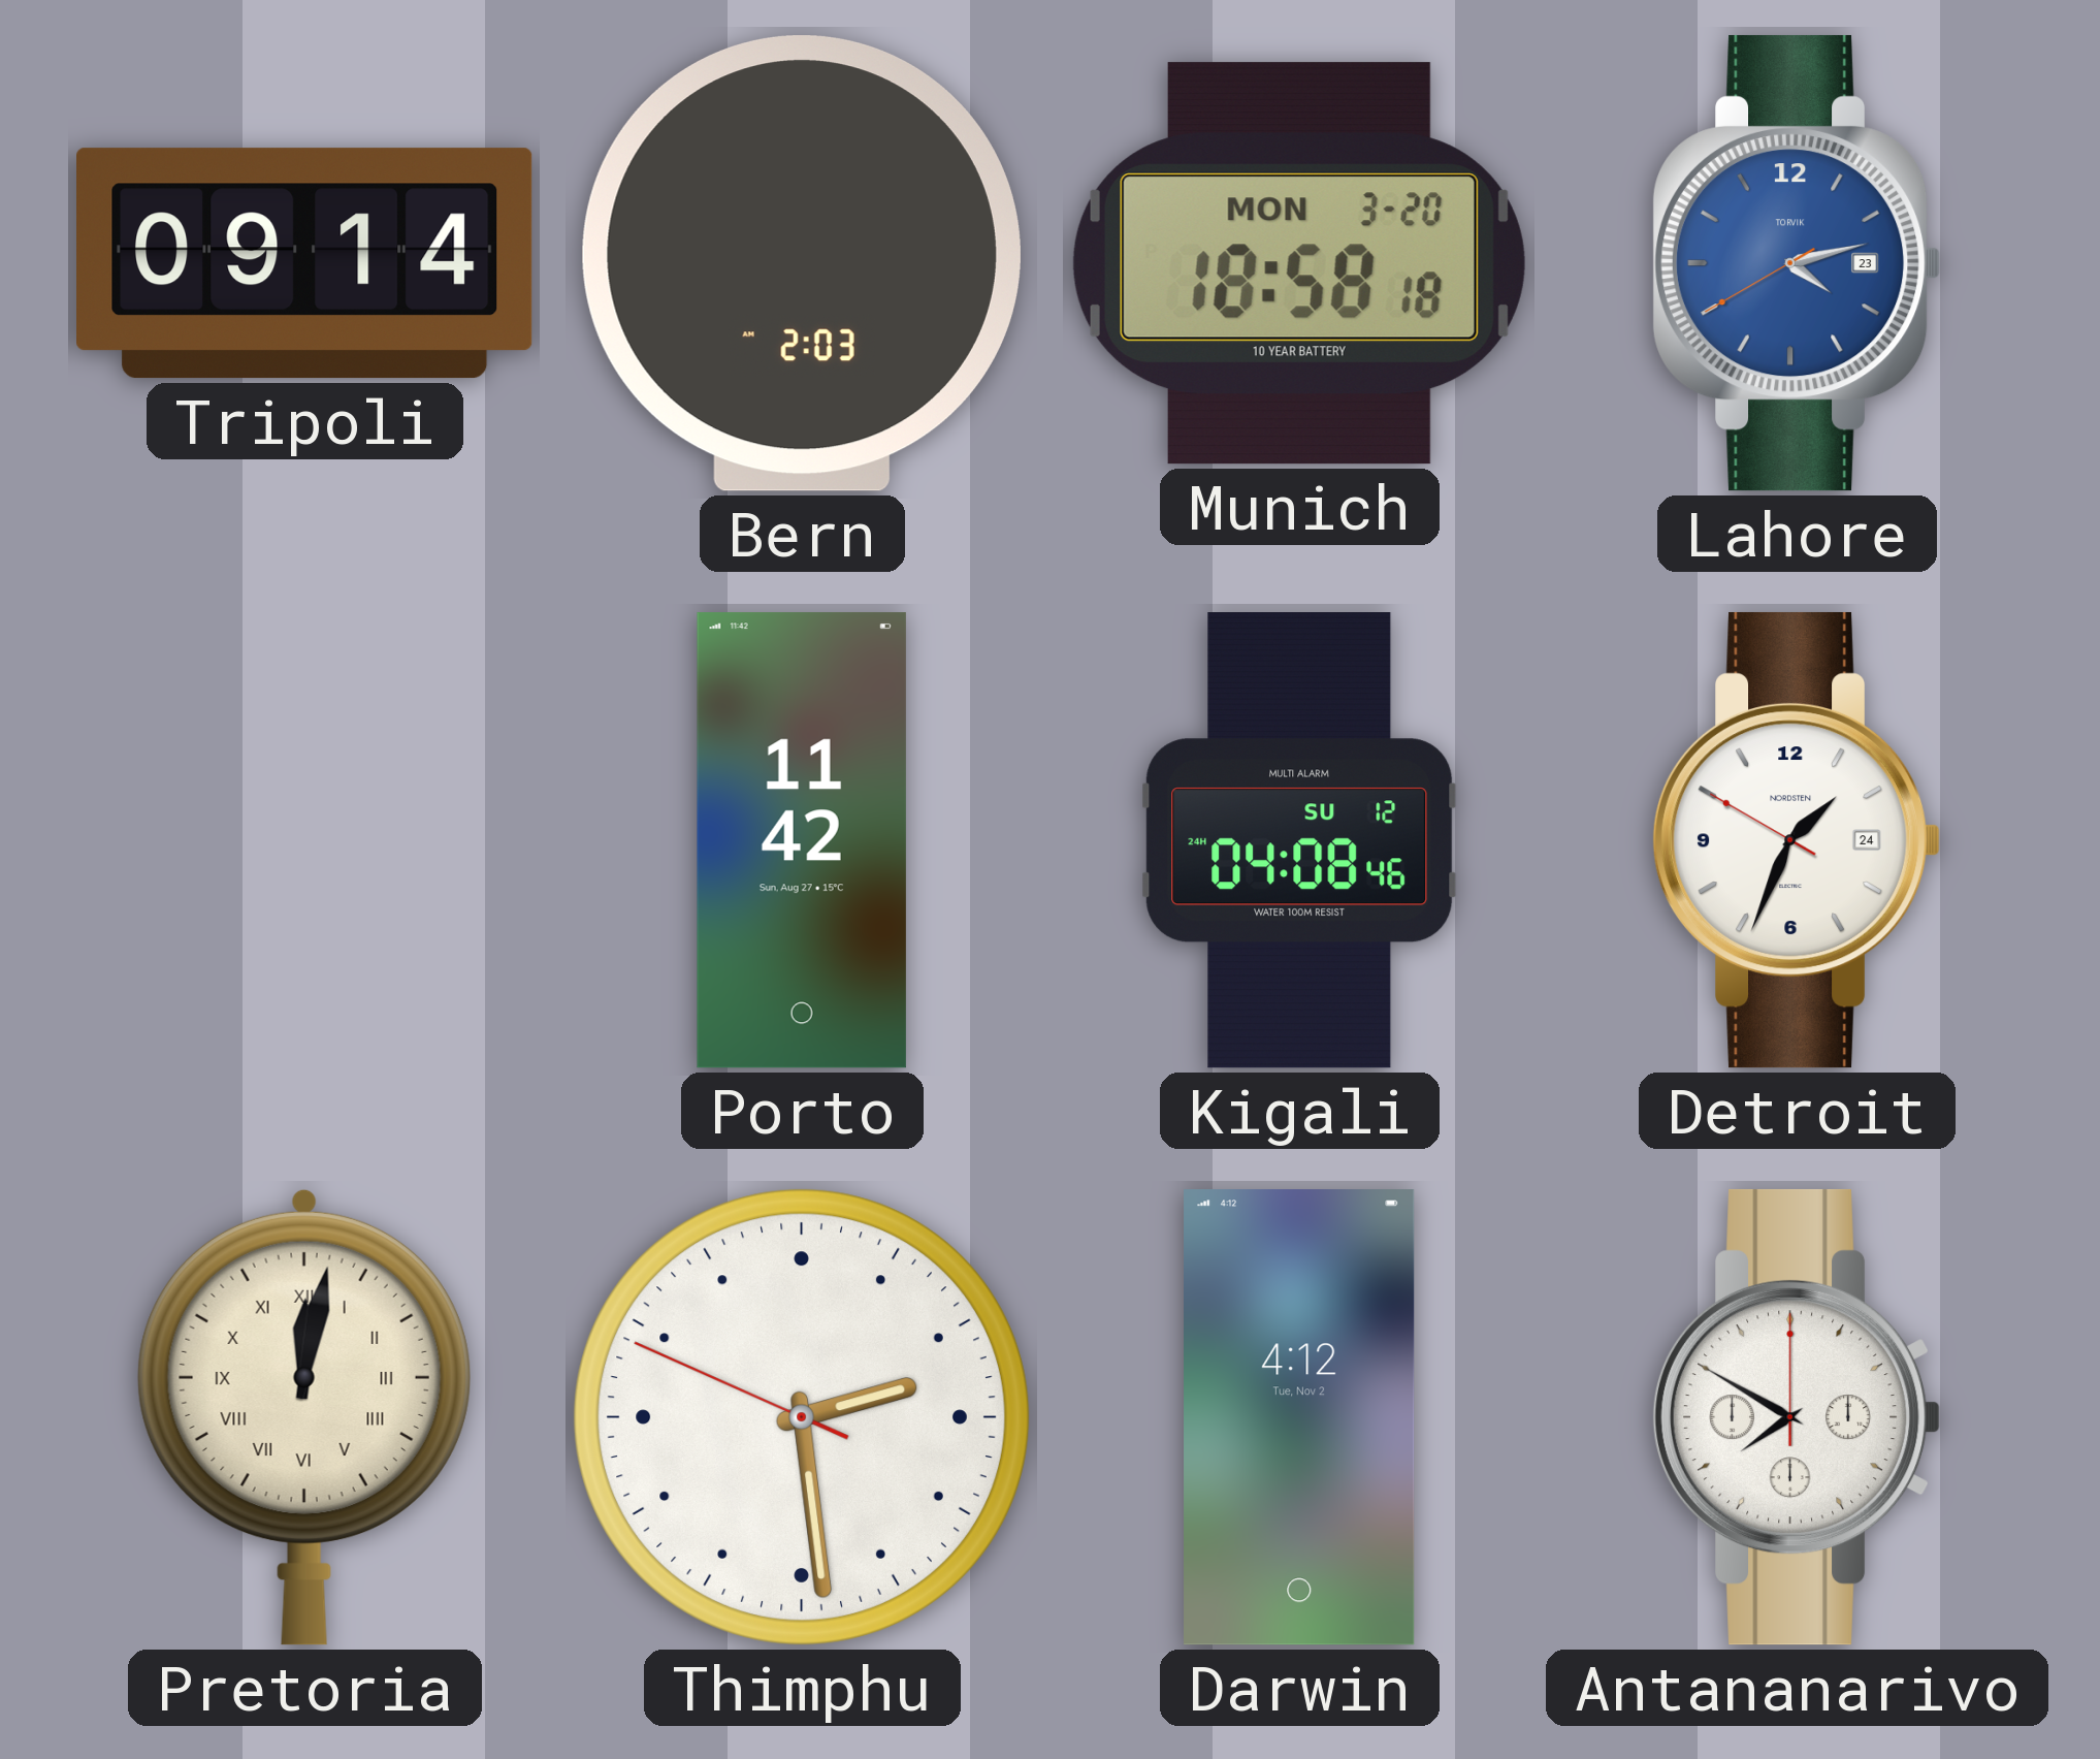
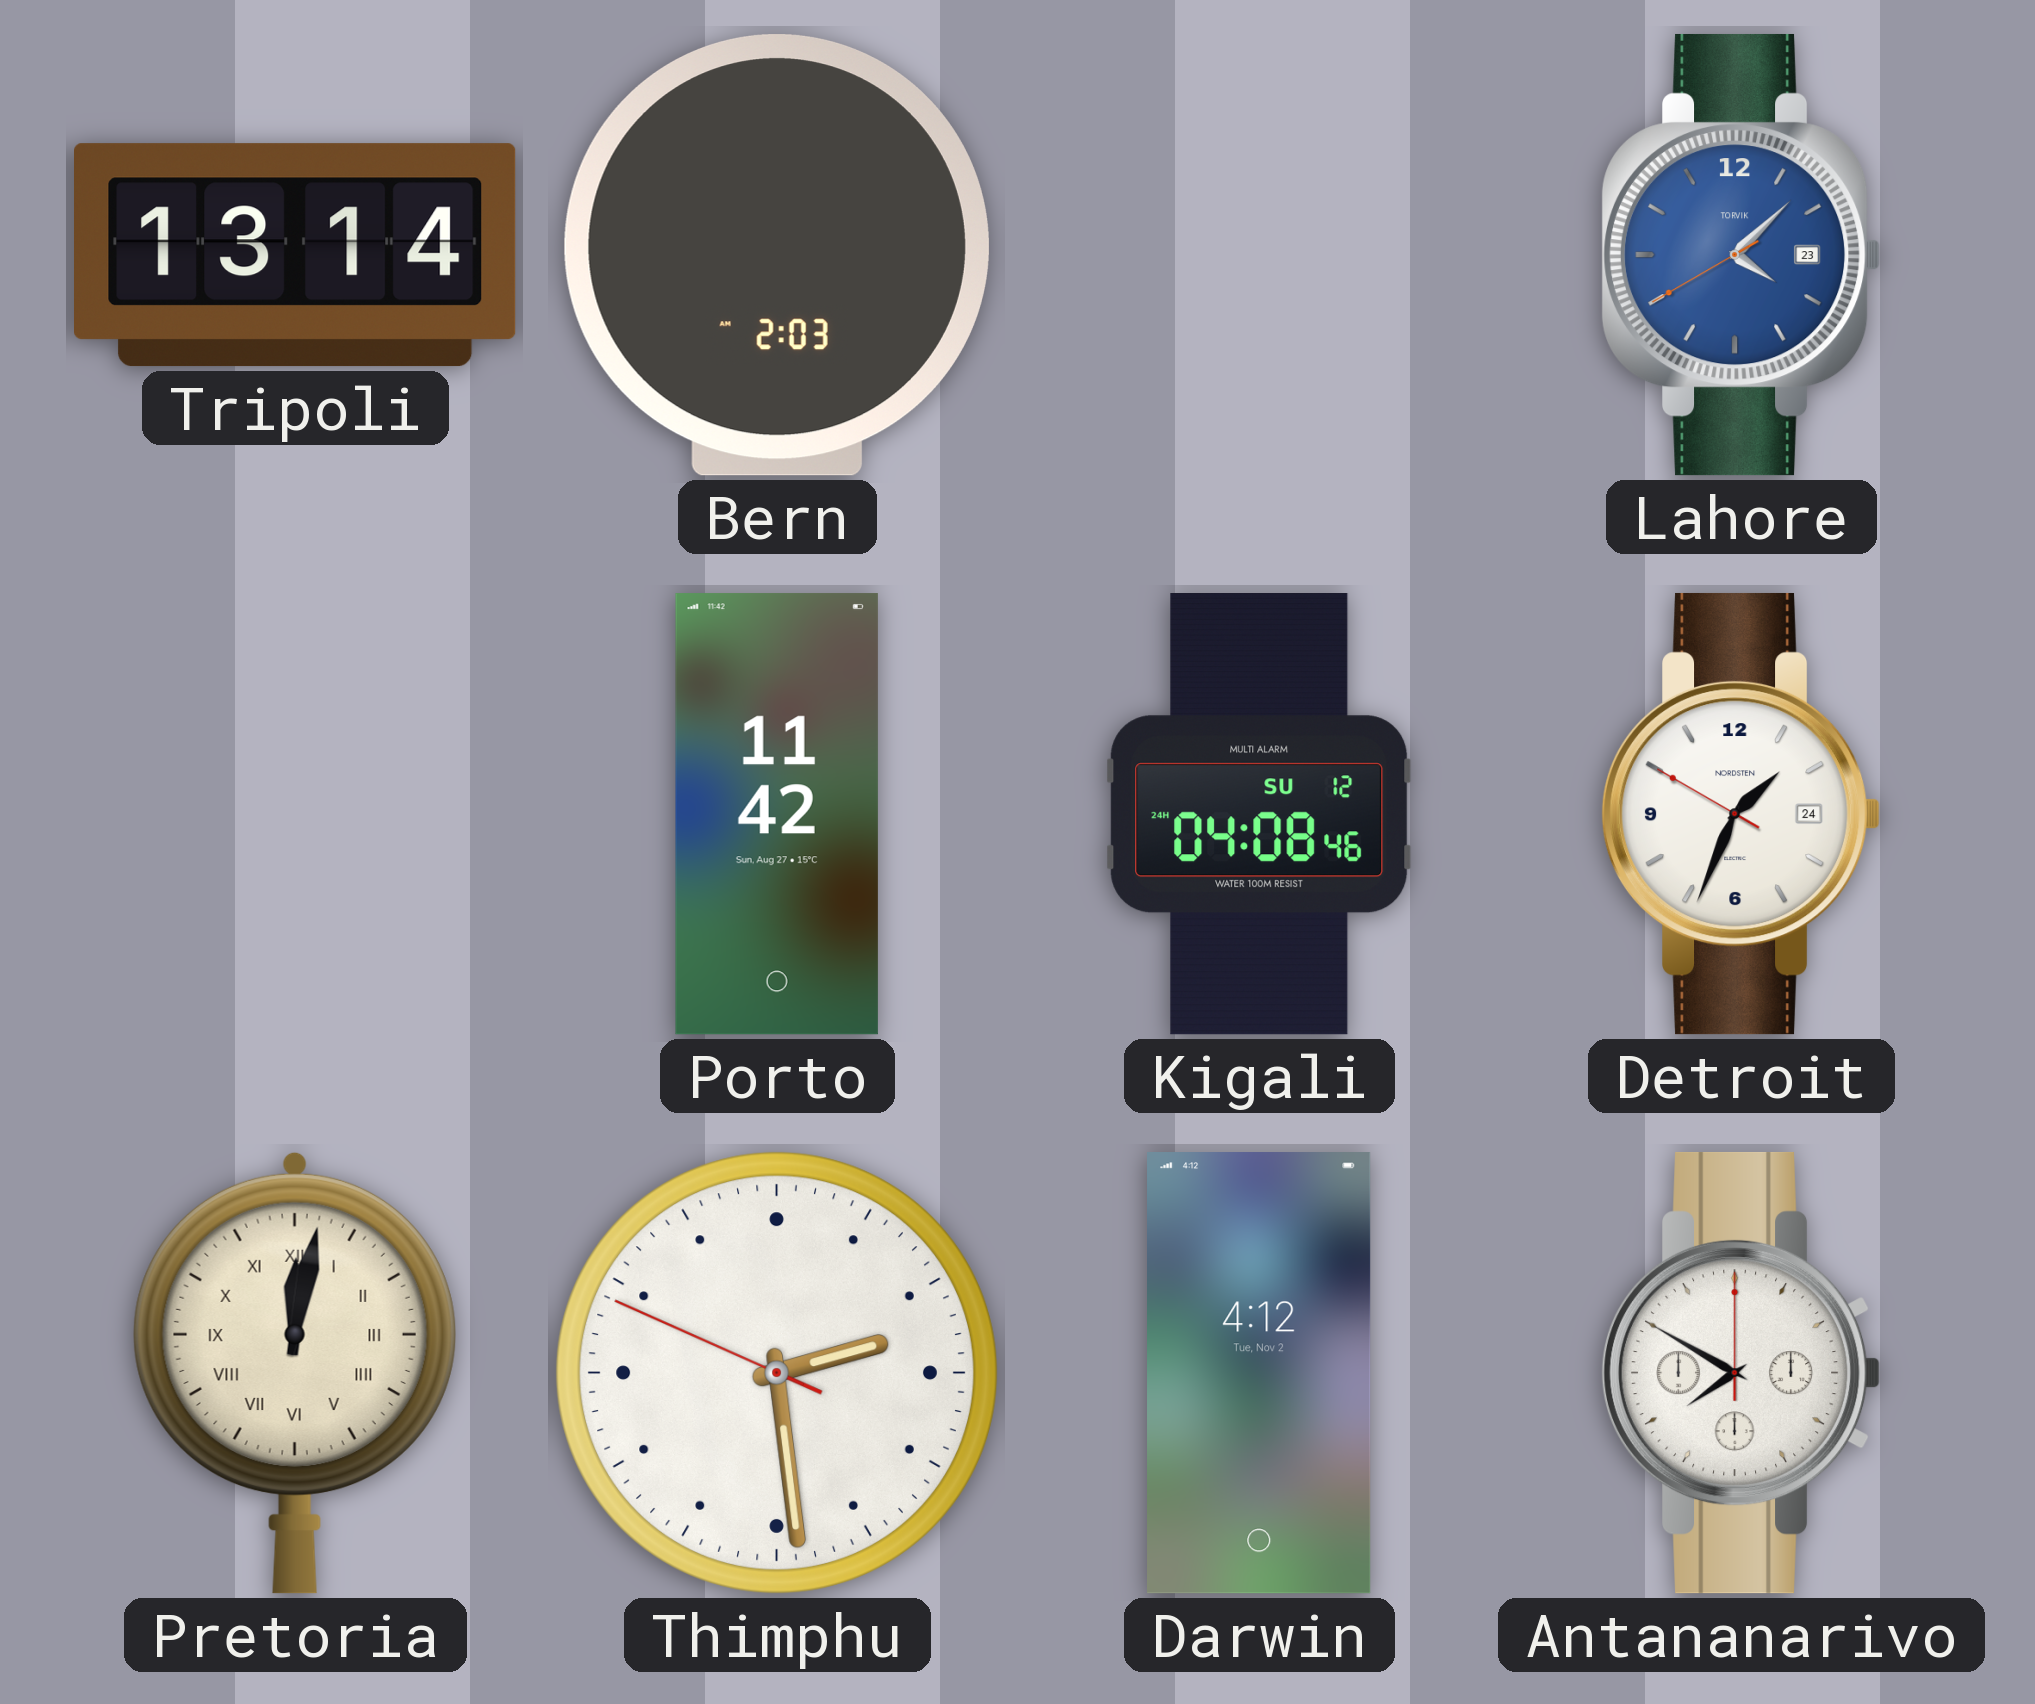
Tripoli: 09:14 -> 13:14 (296, 255)
Munich: 18:58 -> none (1299, 263)
Lahore: 4:12 -> 4:07 (1741, 255)
